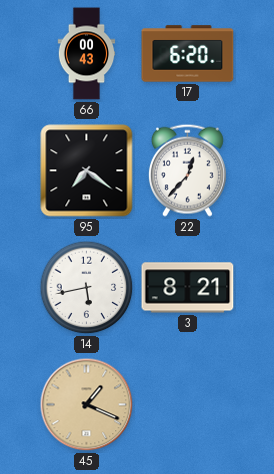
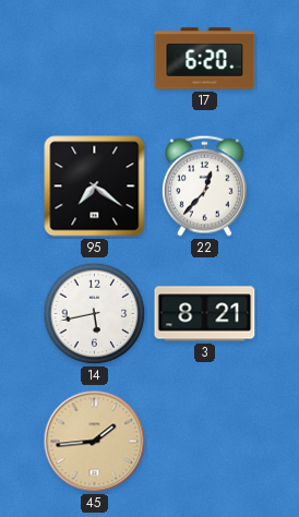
66: 00:43 -> none (87, 54)
45: 1:19 -> 1:44 (95, 442)
